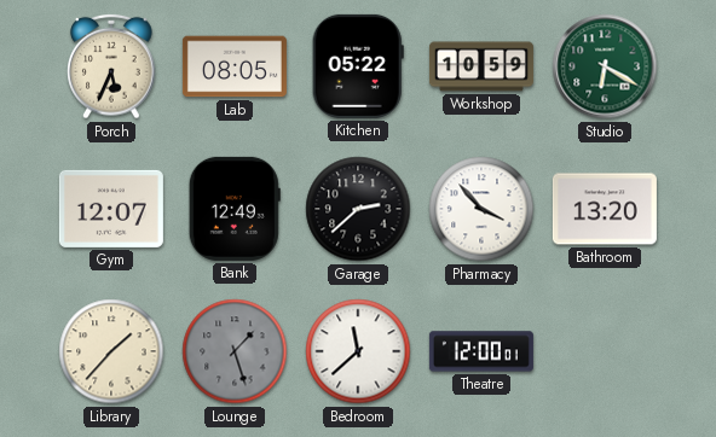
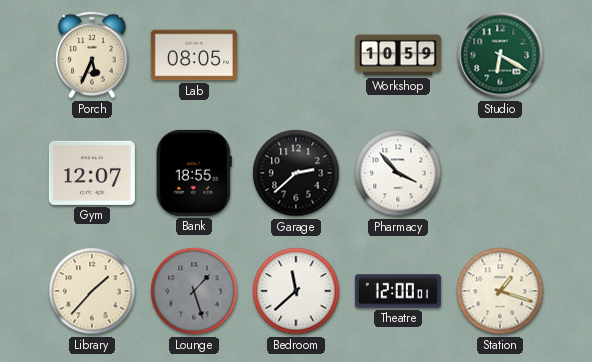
Kitchen: 05:22 -> none (358, 66)
Bank: 12:49 -> 18:55 (194, 173)
Bathroom: 13:20 -> none (605, 209)
Station: none -> 1:18 (500, 291)
